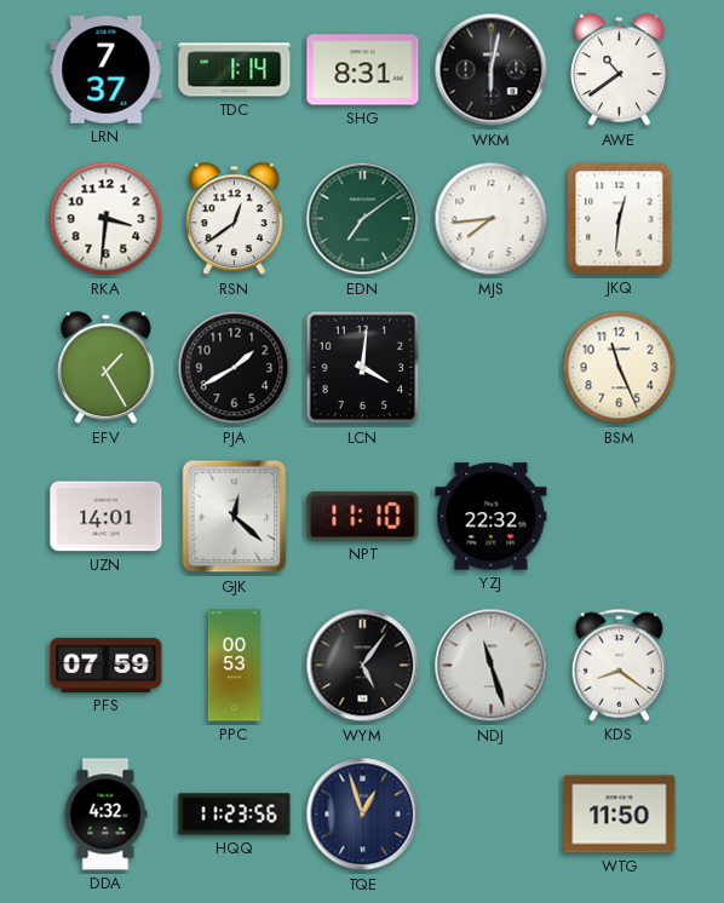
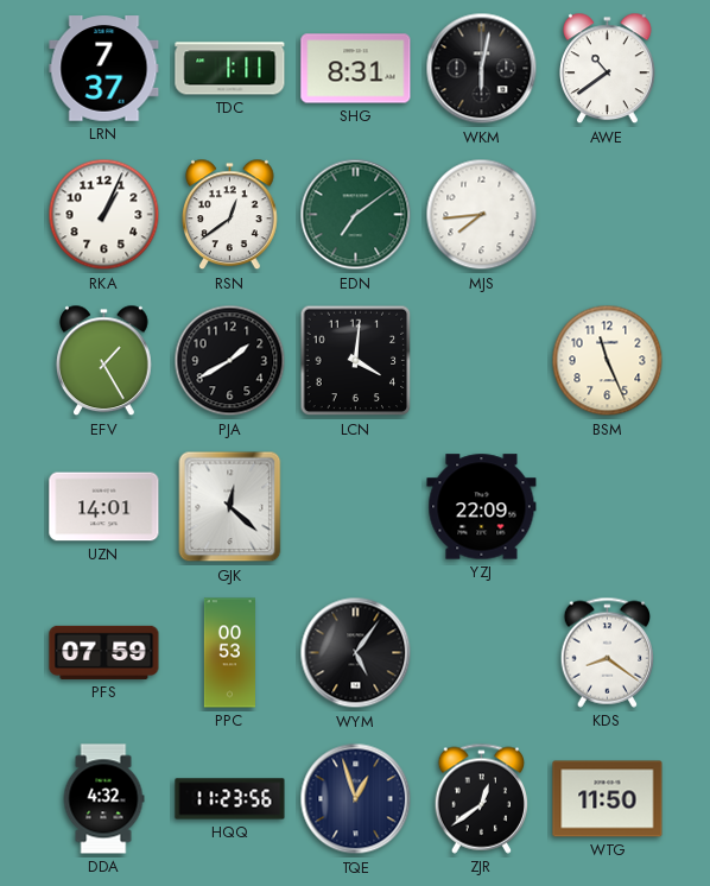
TDC: 1:14 -> 1:11 (230, 69)
RKA: 3:31 -> 1:04 (104, 215)
JKQ: 12:31 -> none (620, 219)
NPT: 11:10 -> none (363, 516)
YZJ: 22:32 -> 22:09 (482, 507)
NDJ: 11:27 -> none (492, 666)
ZJR: none -> 12:39 (481, 798)
